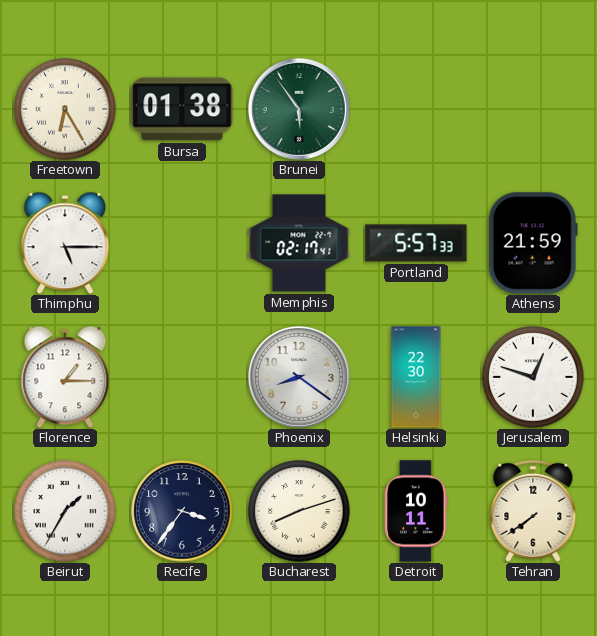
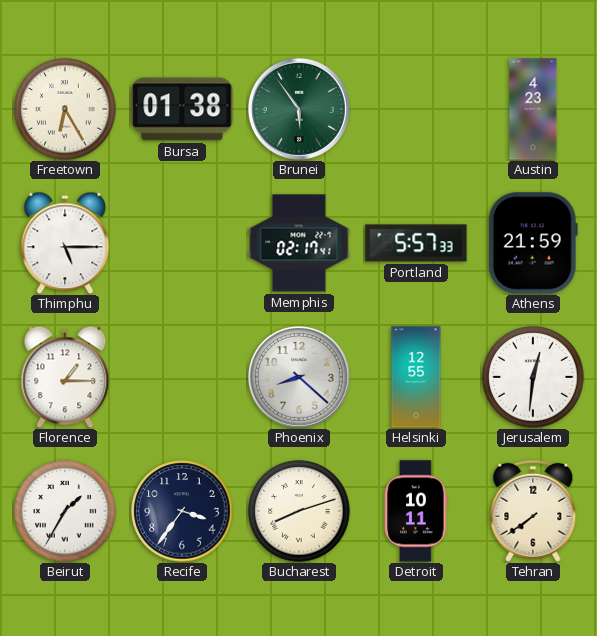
Austin: none -> 4:23 (533, 109)
Phoenix: 8:21 -> 8:22 (299, 377)
Helsinki: 22:30 -> 12:55 (416, 377)
Jerusalem: 12:48 -> 12:31 (533, 377)
